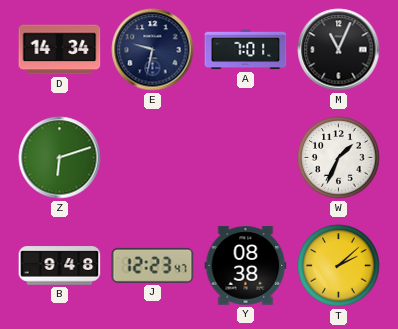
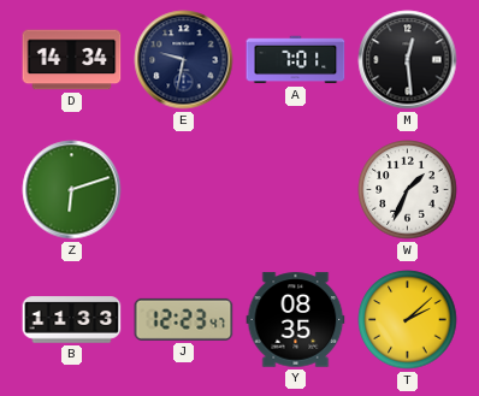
M: 11:04 -> 12:29 (408, 60)
B: 9:48 -> 11:33 (72, 320)
Y: 08:38 -> 08:35 (296, 320)
